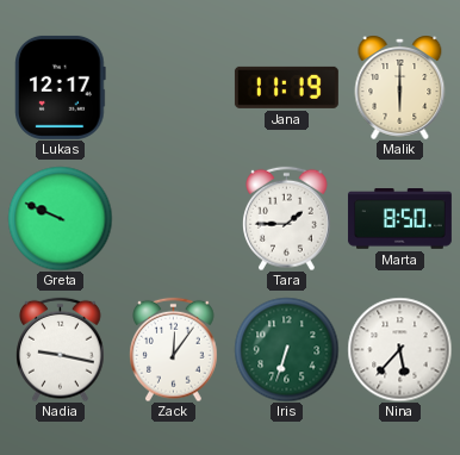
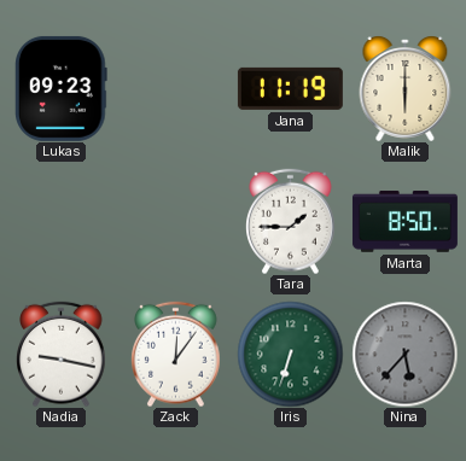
Lukas: 12:17 -> 09:23 (62, 88)
Greta: 9:49 -> none (60, 218)
Nina dial: white -> grey (404, 354)
